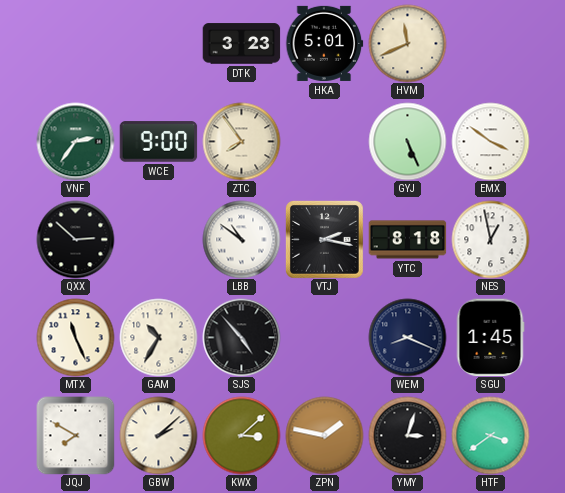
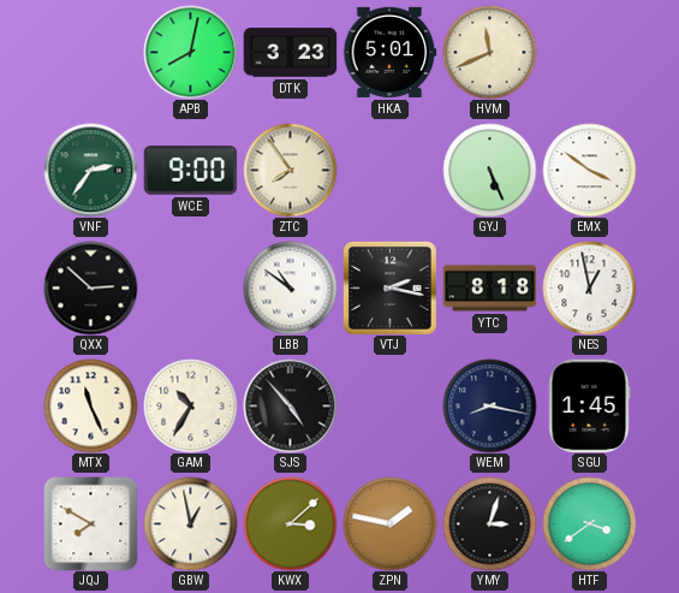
APB: none -> 8:02 (190, 52)
WEM: 8:19 -> 8:17 (489, 405)
GBW: 2:08 -> 12:58 (190, 523)
